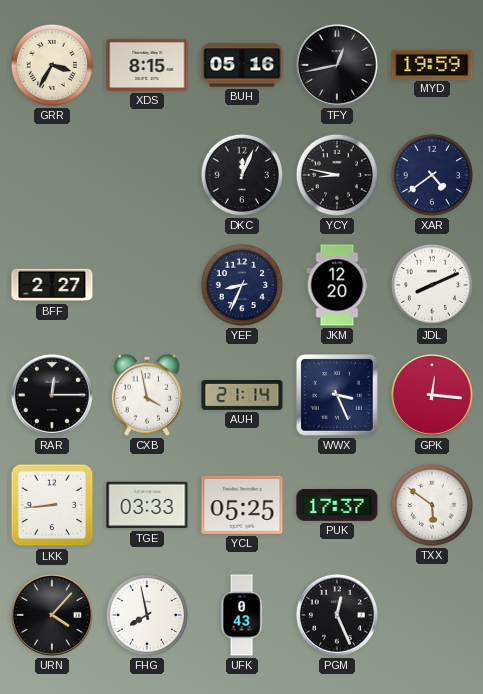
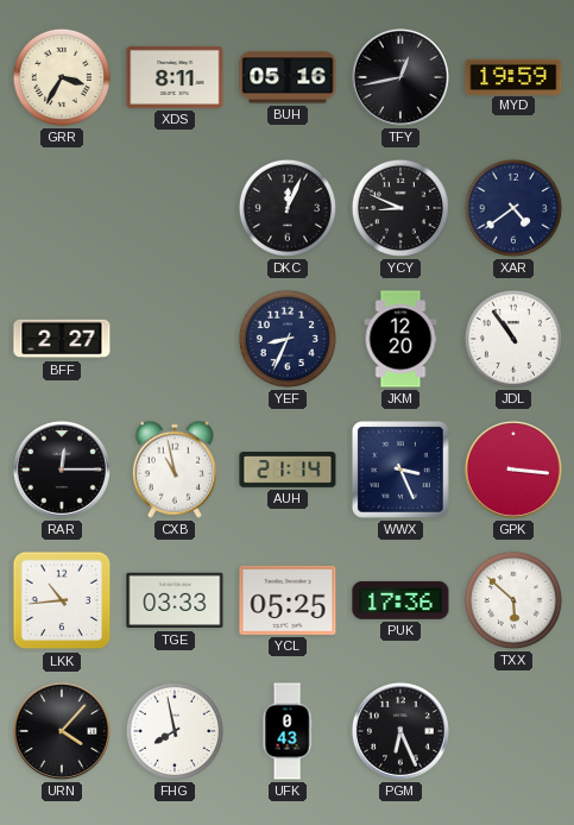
XDS: 8:15 -> 8:11 (175, 77)
YCY: 8:47 -> 8:49 (400, 208)
JDL: 8:11 -> 10:54 (513, 339)
CXB: 3:58 -> 10:58 (175, 470)
GPK: 12:16 -> 3:16 (513, 470)
LKK: 8:44 -> 10:44 (62, 600)
PUK: 17:37 -> 17:36 (400, 600)
TXX: 5:51 -> 5:52 (513, 600)
PGM: 12:26 -> 6:26 (400, 731)
